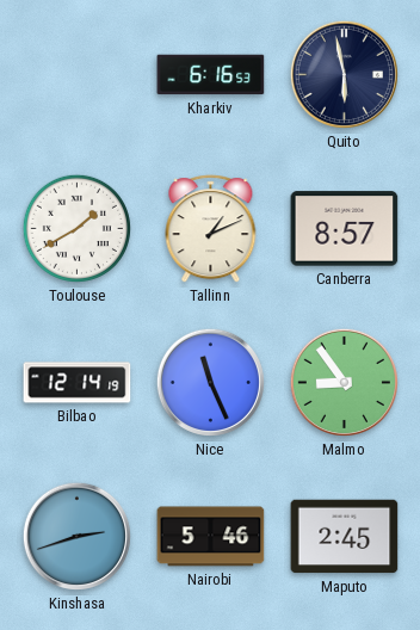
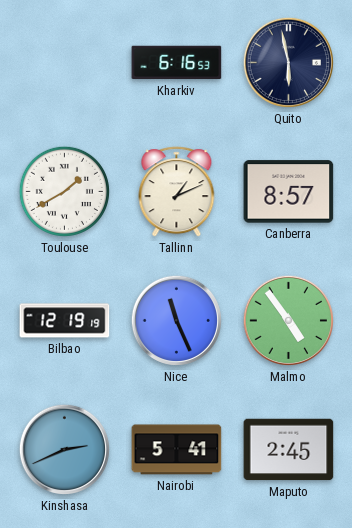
Bilbao: 12:14 -> 12:19 (65, 321)
Malmo: 8:54 -> 4:54 (288, 320)
Kinshasa: 2:42 -> 2:41 (64, 449)
Nairobi: 5:46 -> 5:41 (177, 450)
